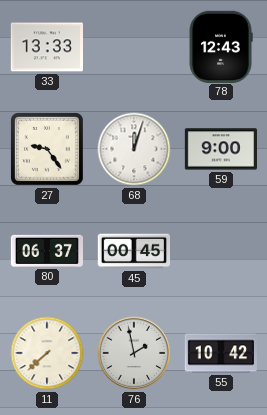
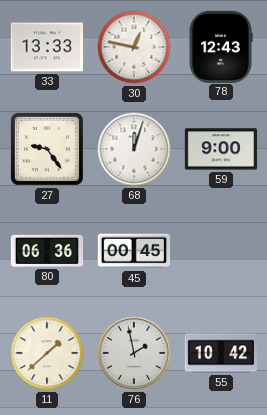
30: none -> 12:47 (134, 47)
80: 06:37 -> 06:36 (46, 251)
11: 7:38 -> 1:38 (47, 353)
